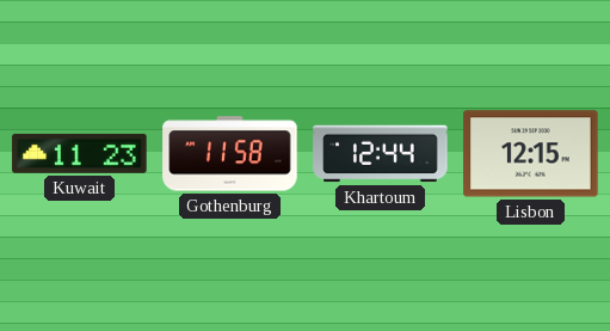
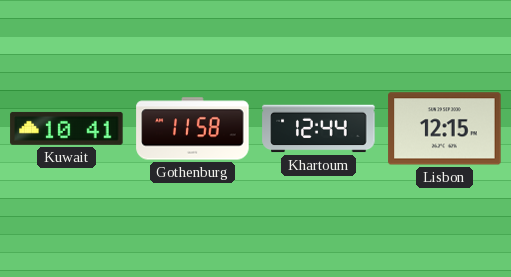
Kuwait: 11:23 -> 10:41 (67, 128)
